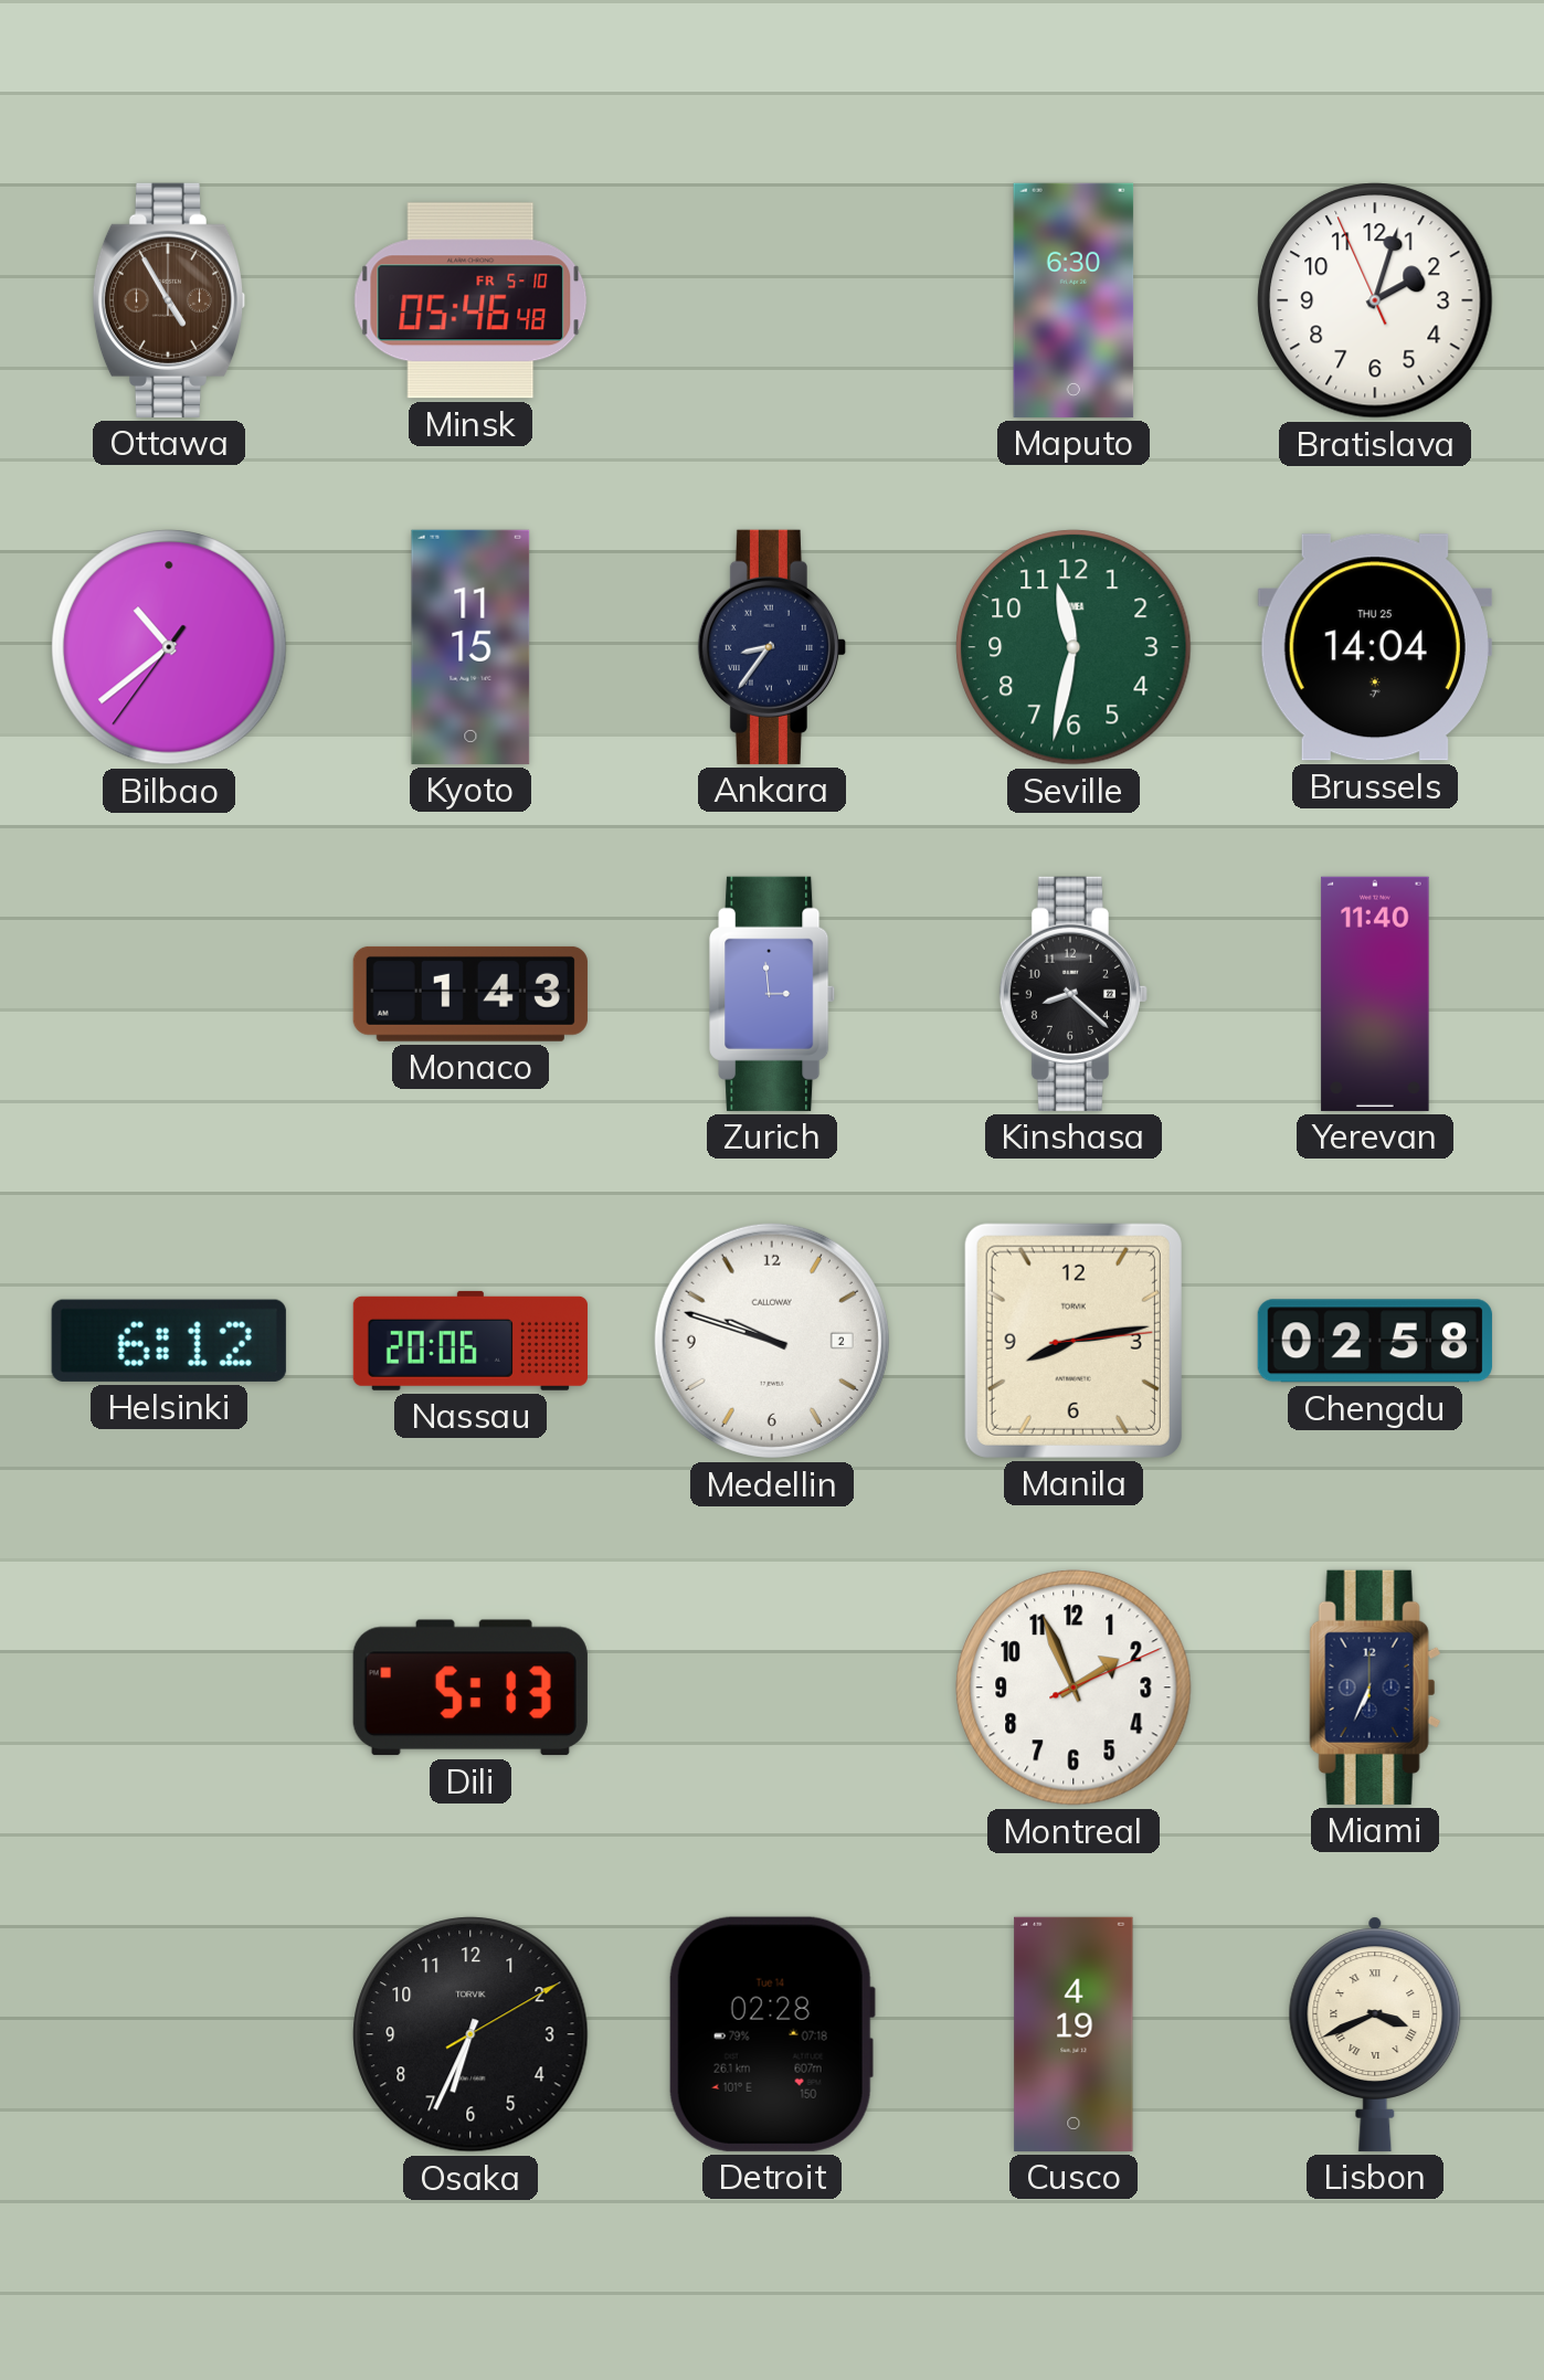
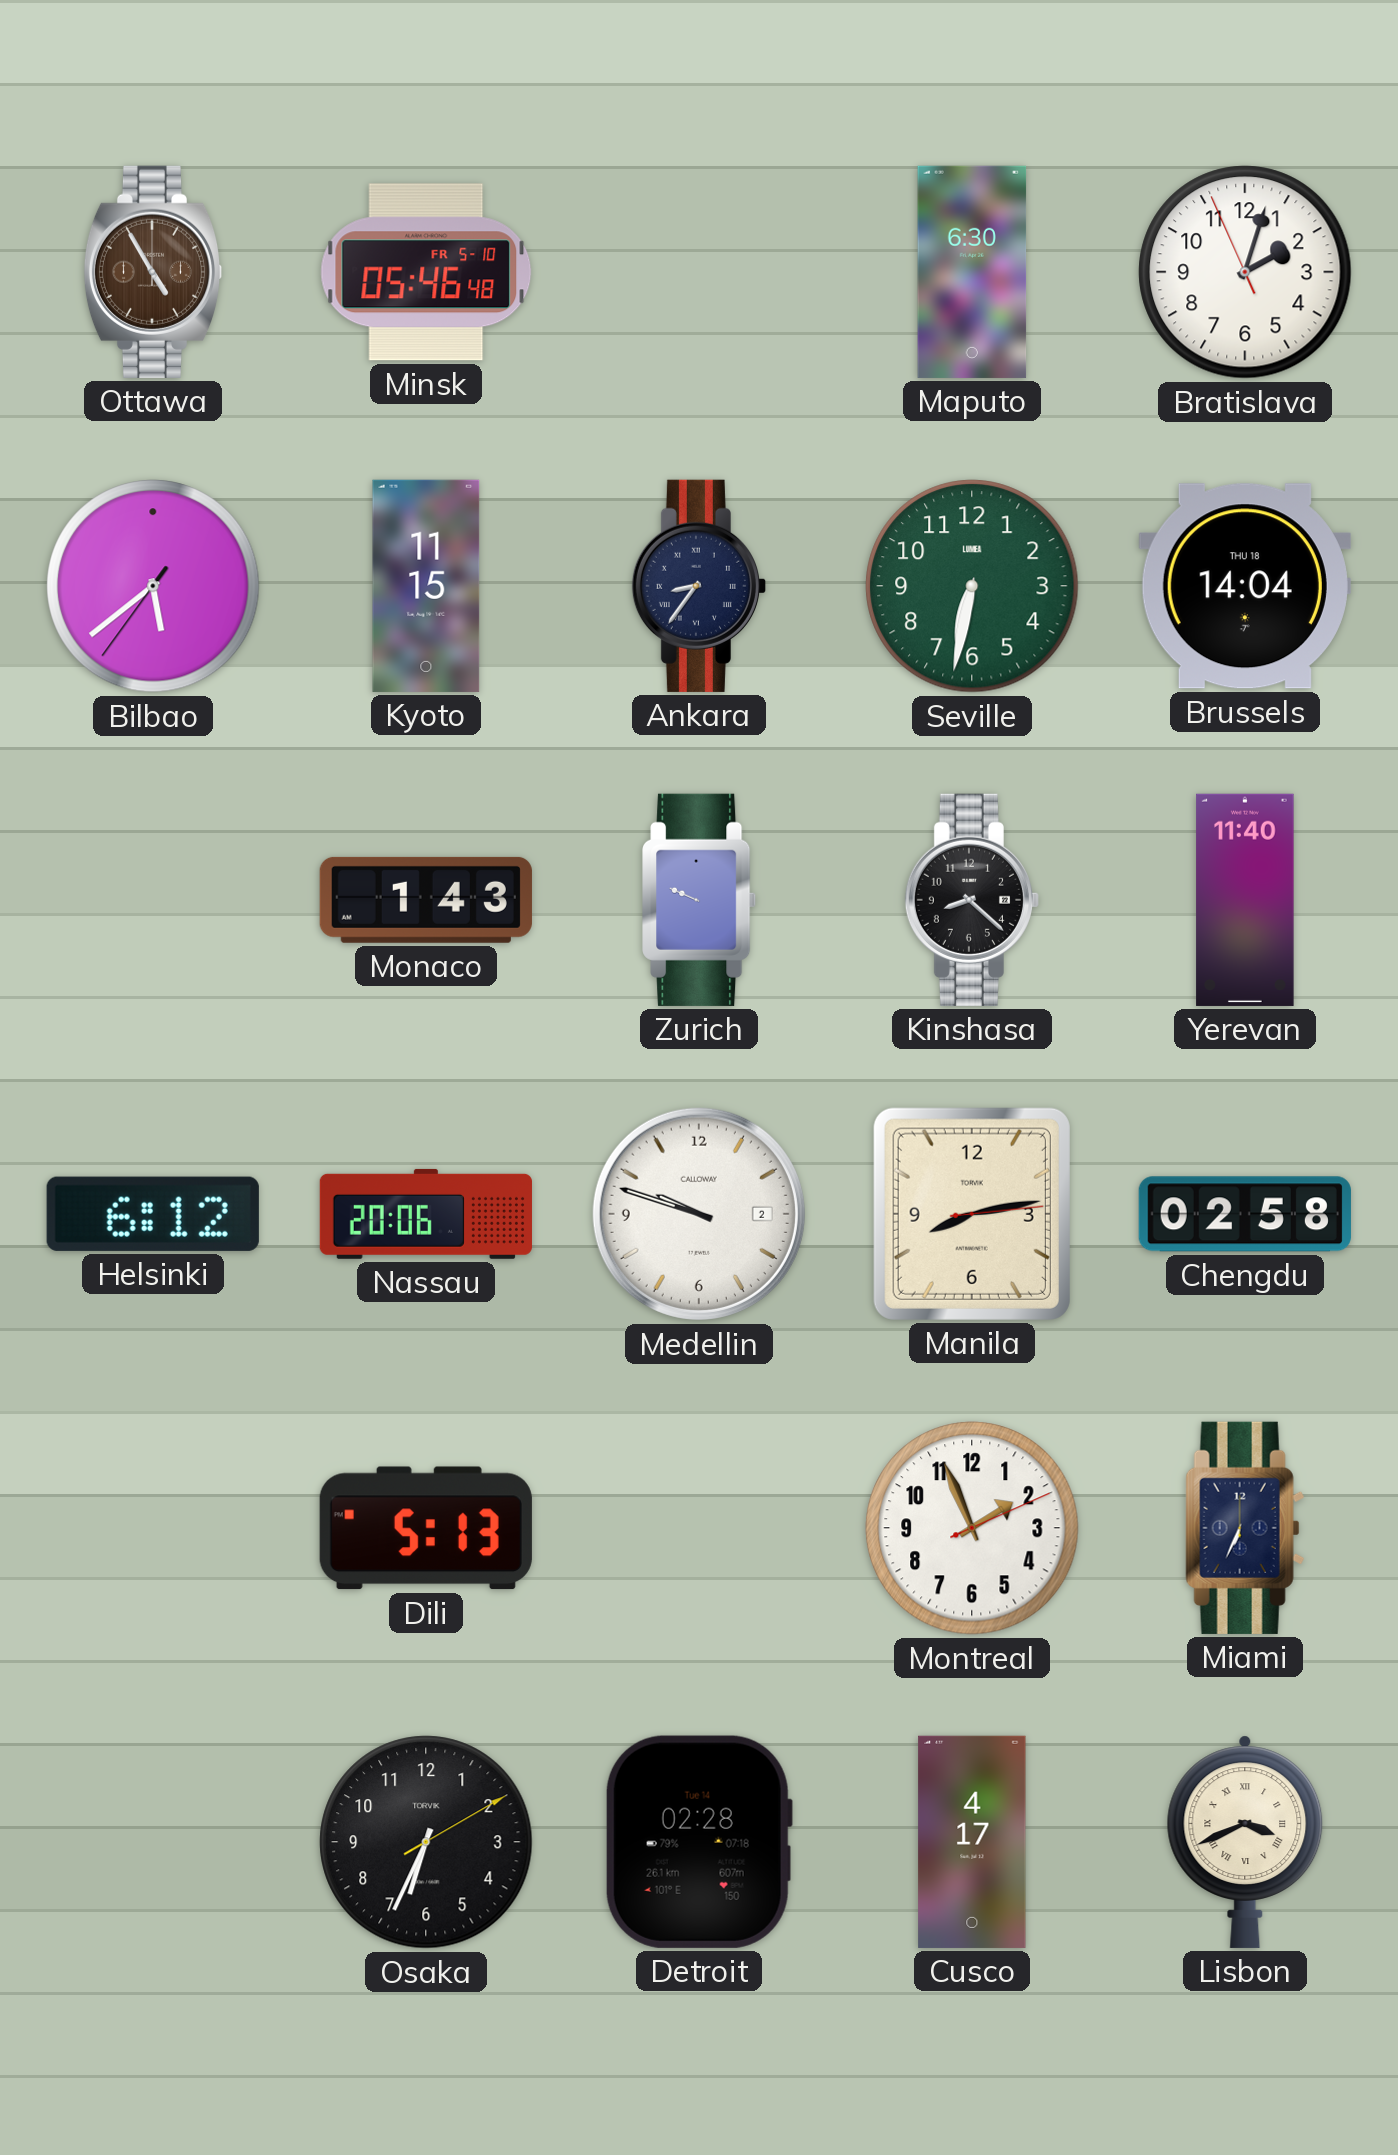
Bilbao: 10:38 -> 5:38 (153, 586)
Seville: 11:32 -> 6:32 (972, 586)
Brussels date: THU 25 -> THU 18 (1245, 586)
Zurich: 2:59 -> 9:49 (700, 900)
Cusco: 4:19 -> 4:17 (972, 1842)
